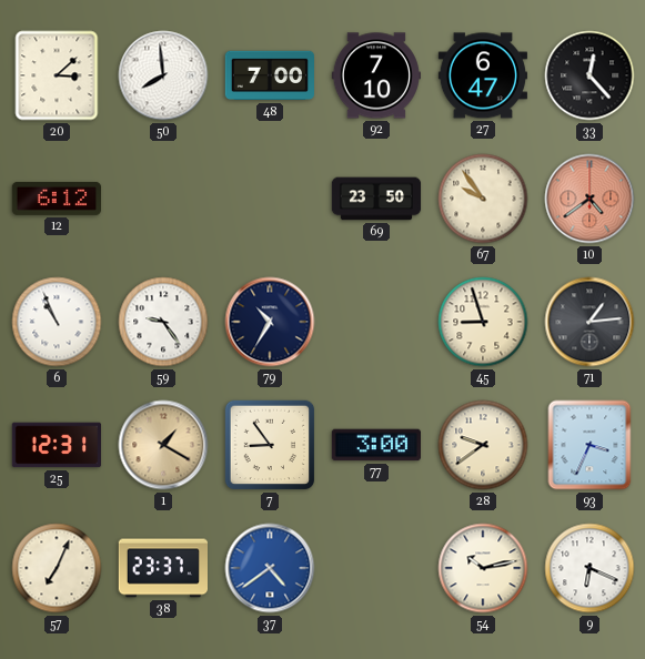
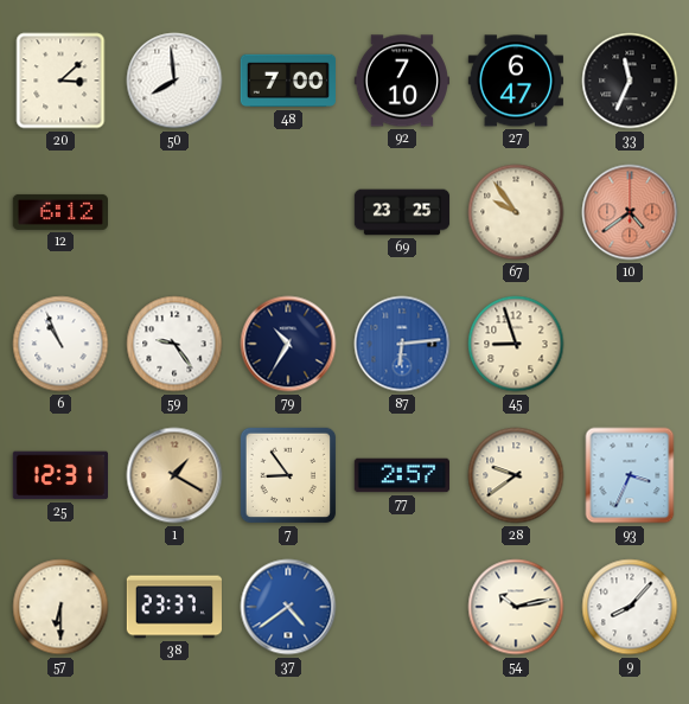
33: 12:23 -> 11:34 (630, 81)
69: 23:50 -> 23:25 (402, 212)
87: none -> 6:14 (402, 344)
71: 1:14 -> none (589, 322)
77: 3:00 -> 2:57 (401, 475)
57: 7:04 -> 6:30 (60, 607)
9: 6:19 -> 8:07 (630, 607)
